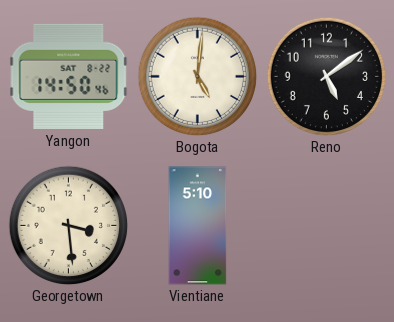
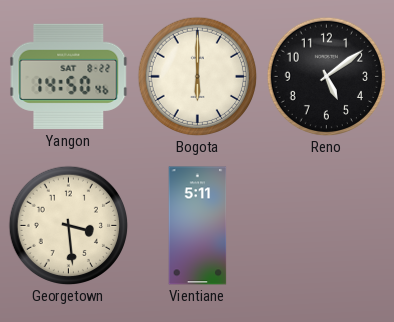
Bogota: 5:01 -> 6:00 (197, 76)
Vientiane: 5:10 -> 5:11 (198, 226)
